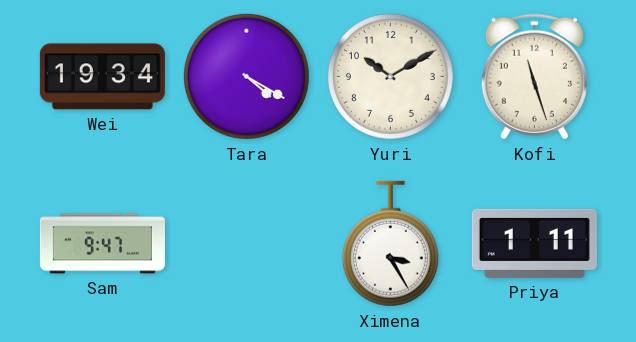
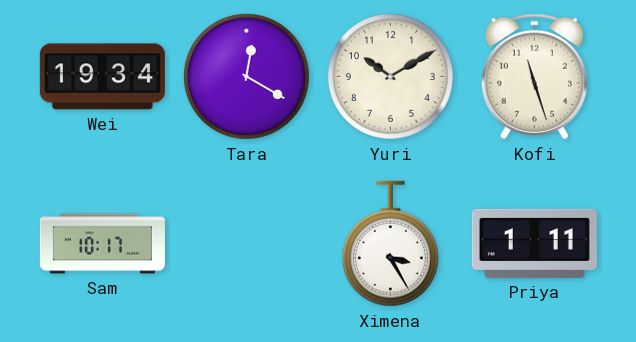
Tara: 4:20 -> 12:20 (246, 76)
Sam: 9:47 -> 10:17 (102, 244)
